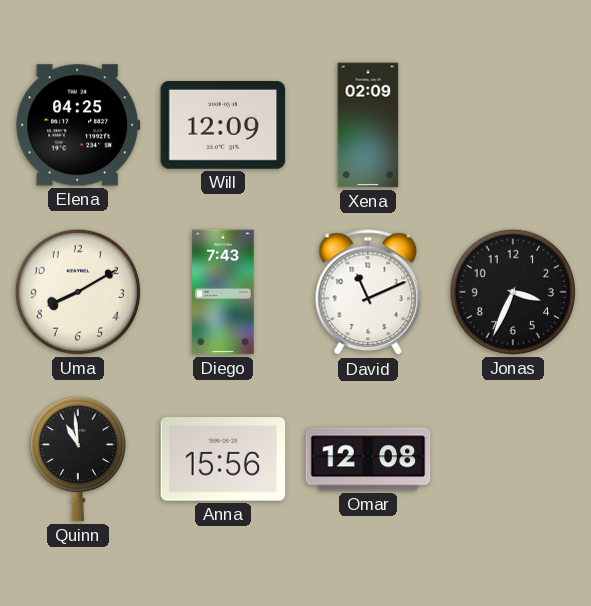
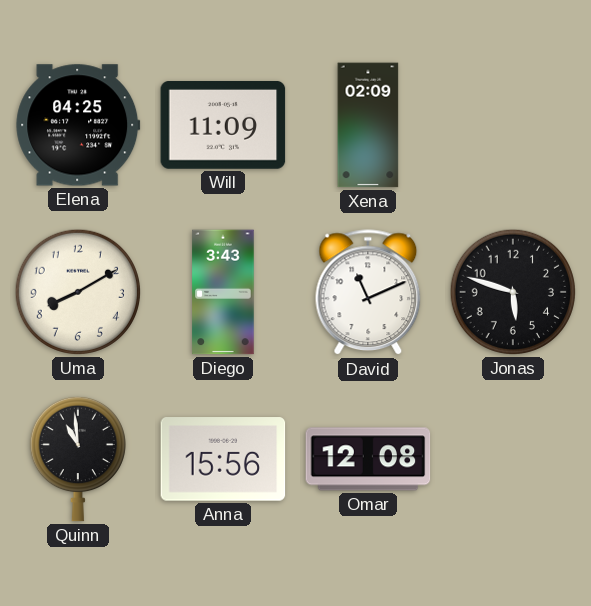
Will: 12:09 -> 11:09 (223, 126)
Diego: 7:43 -> 3:43 (223, 292)
Jonas: 3:34 -> 5:48 (513, 292)
